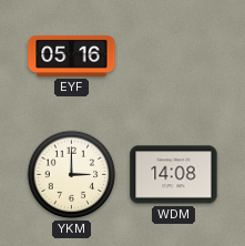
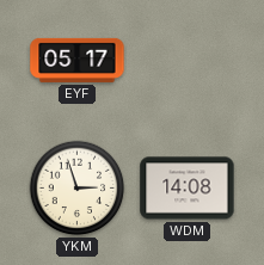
EYF: 05:16 -> 05:17 (78, 60)
YKM: 3:00 -> 2:57 (78, 189)
